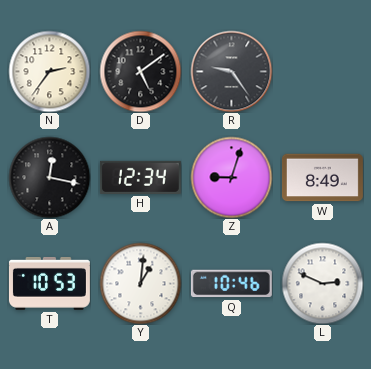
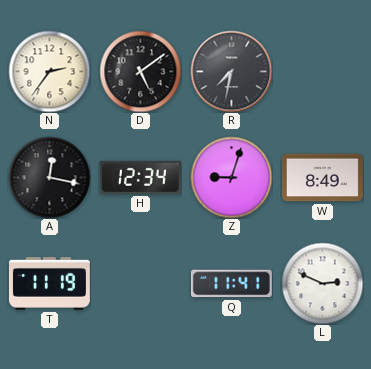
R: 9:24 -> 7:32 (231, 71)
T: 10:53 -> 11:19 (49, 283)
Y: 1:01 -> none (140, 283)
Q: 10:46 -> 11:41 (231, 284)
